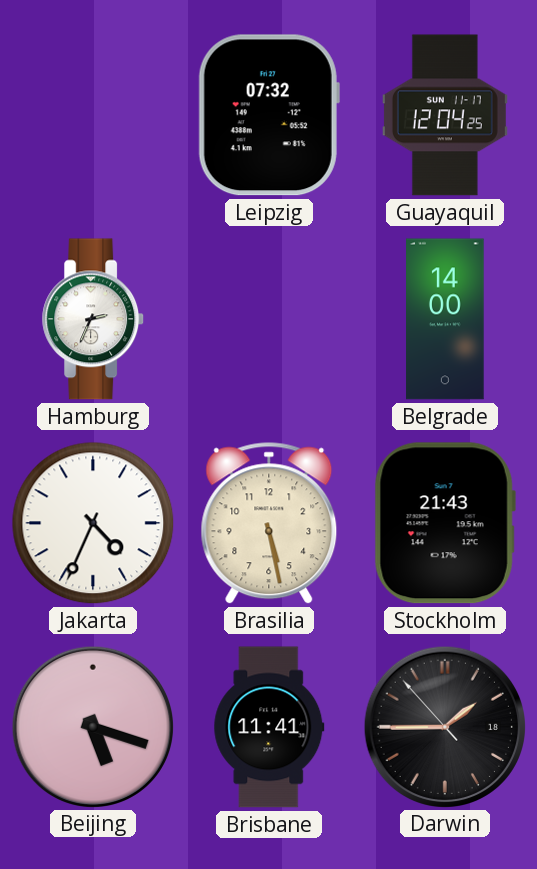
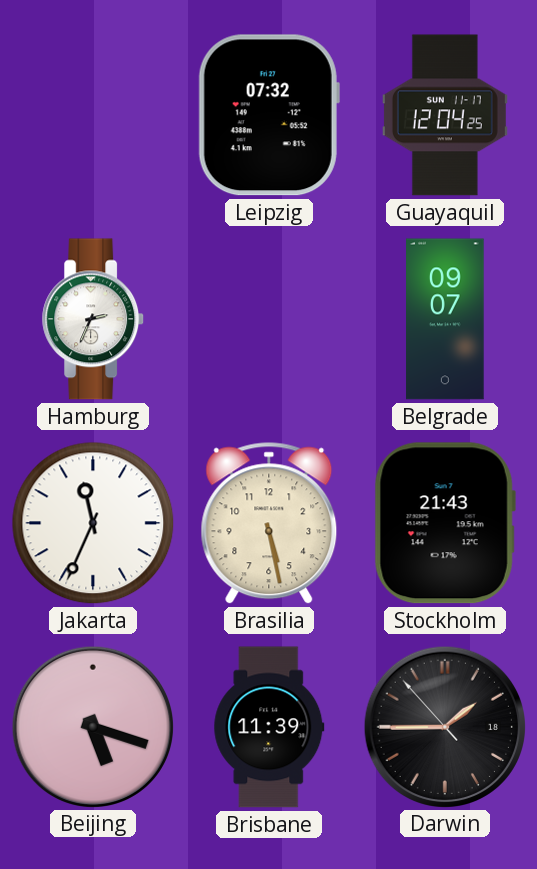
Belgrade: 14:00 -> 09:07 (445, 319)
Jakarta: 4:34 -> 11:34 (93, 523)
Brisbane: 11:41 -> 11:39 (269, 727)
